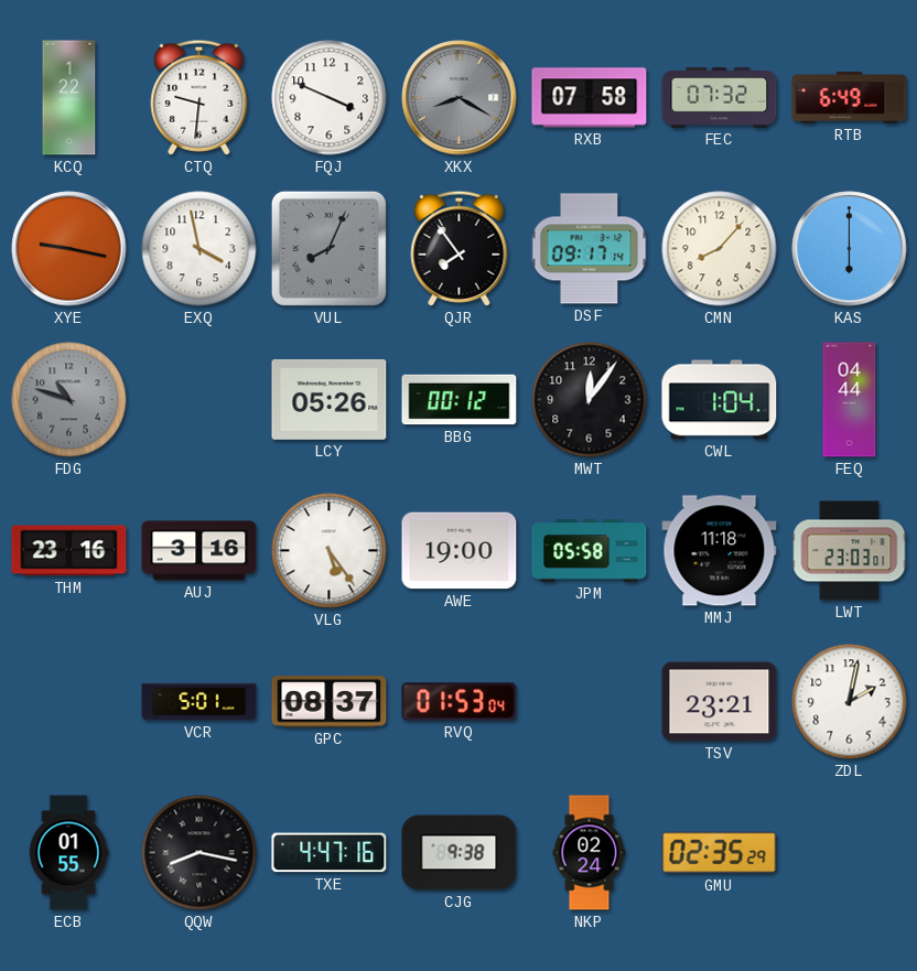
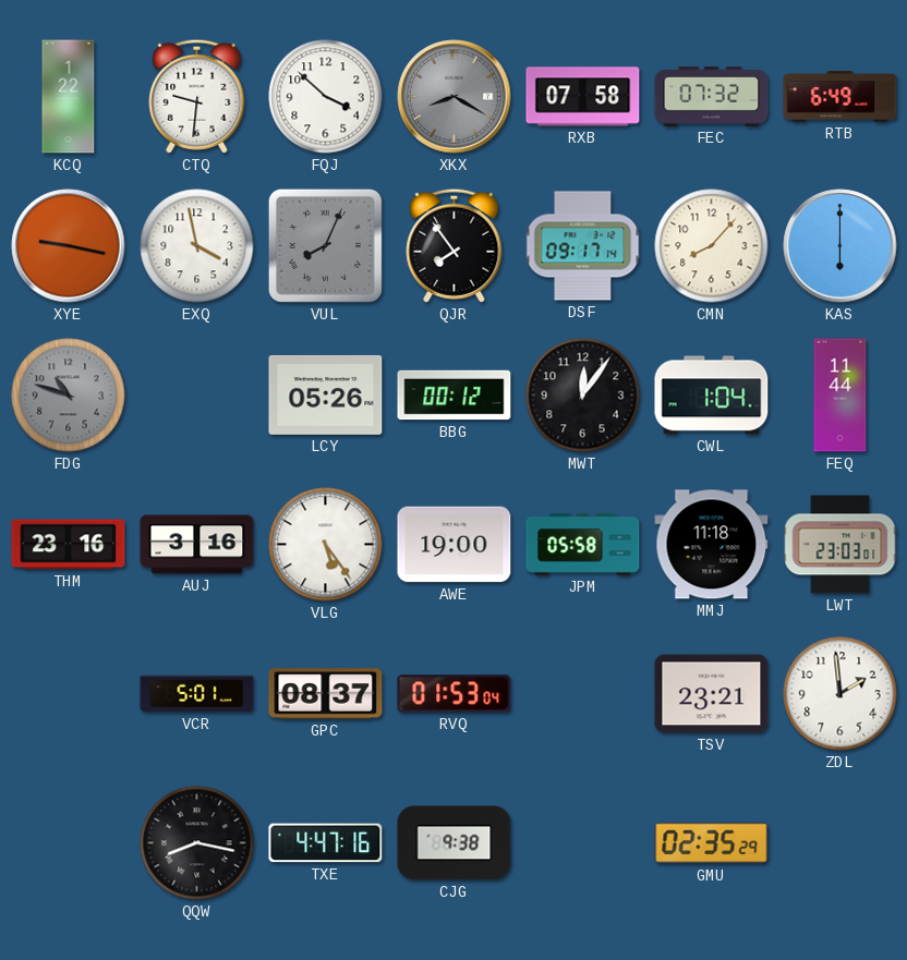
FQJ: 3:49 -> 3:52 (326, 97)
FEQ: 04:44 -> 11:44 (841, 396)
ZDL: 2:02 -> 1:59 (841, 694)
ECB: 01:55 -> none (68, 853)
NKP: 02:24 -> none (590, 853)
